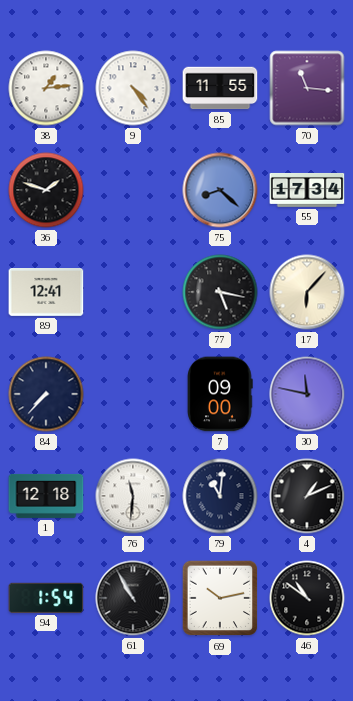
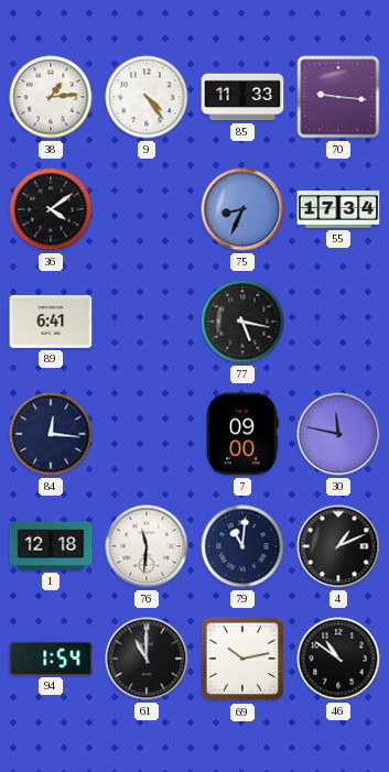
85: 11:55 -> 11:33 (242, 97)
70: 11:16 -> 9:16 (338, 97)
36: 1:48 -> 4:09 (51, 209)
75: 8:22 -> 8:34 (242, 209)
89: 12:41 -> 6:41 (51, 323)
17: 6:07 -> none (307, 292)
84: 7:37 -> 12:16 (51, 434)
61: 10:55 -> 11:00 (147, 659)
